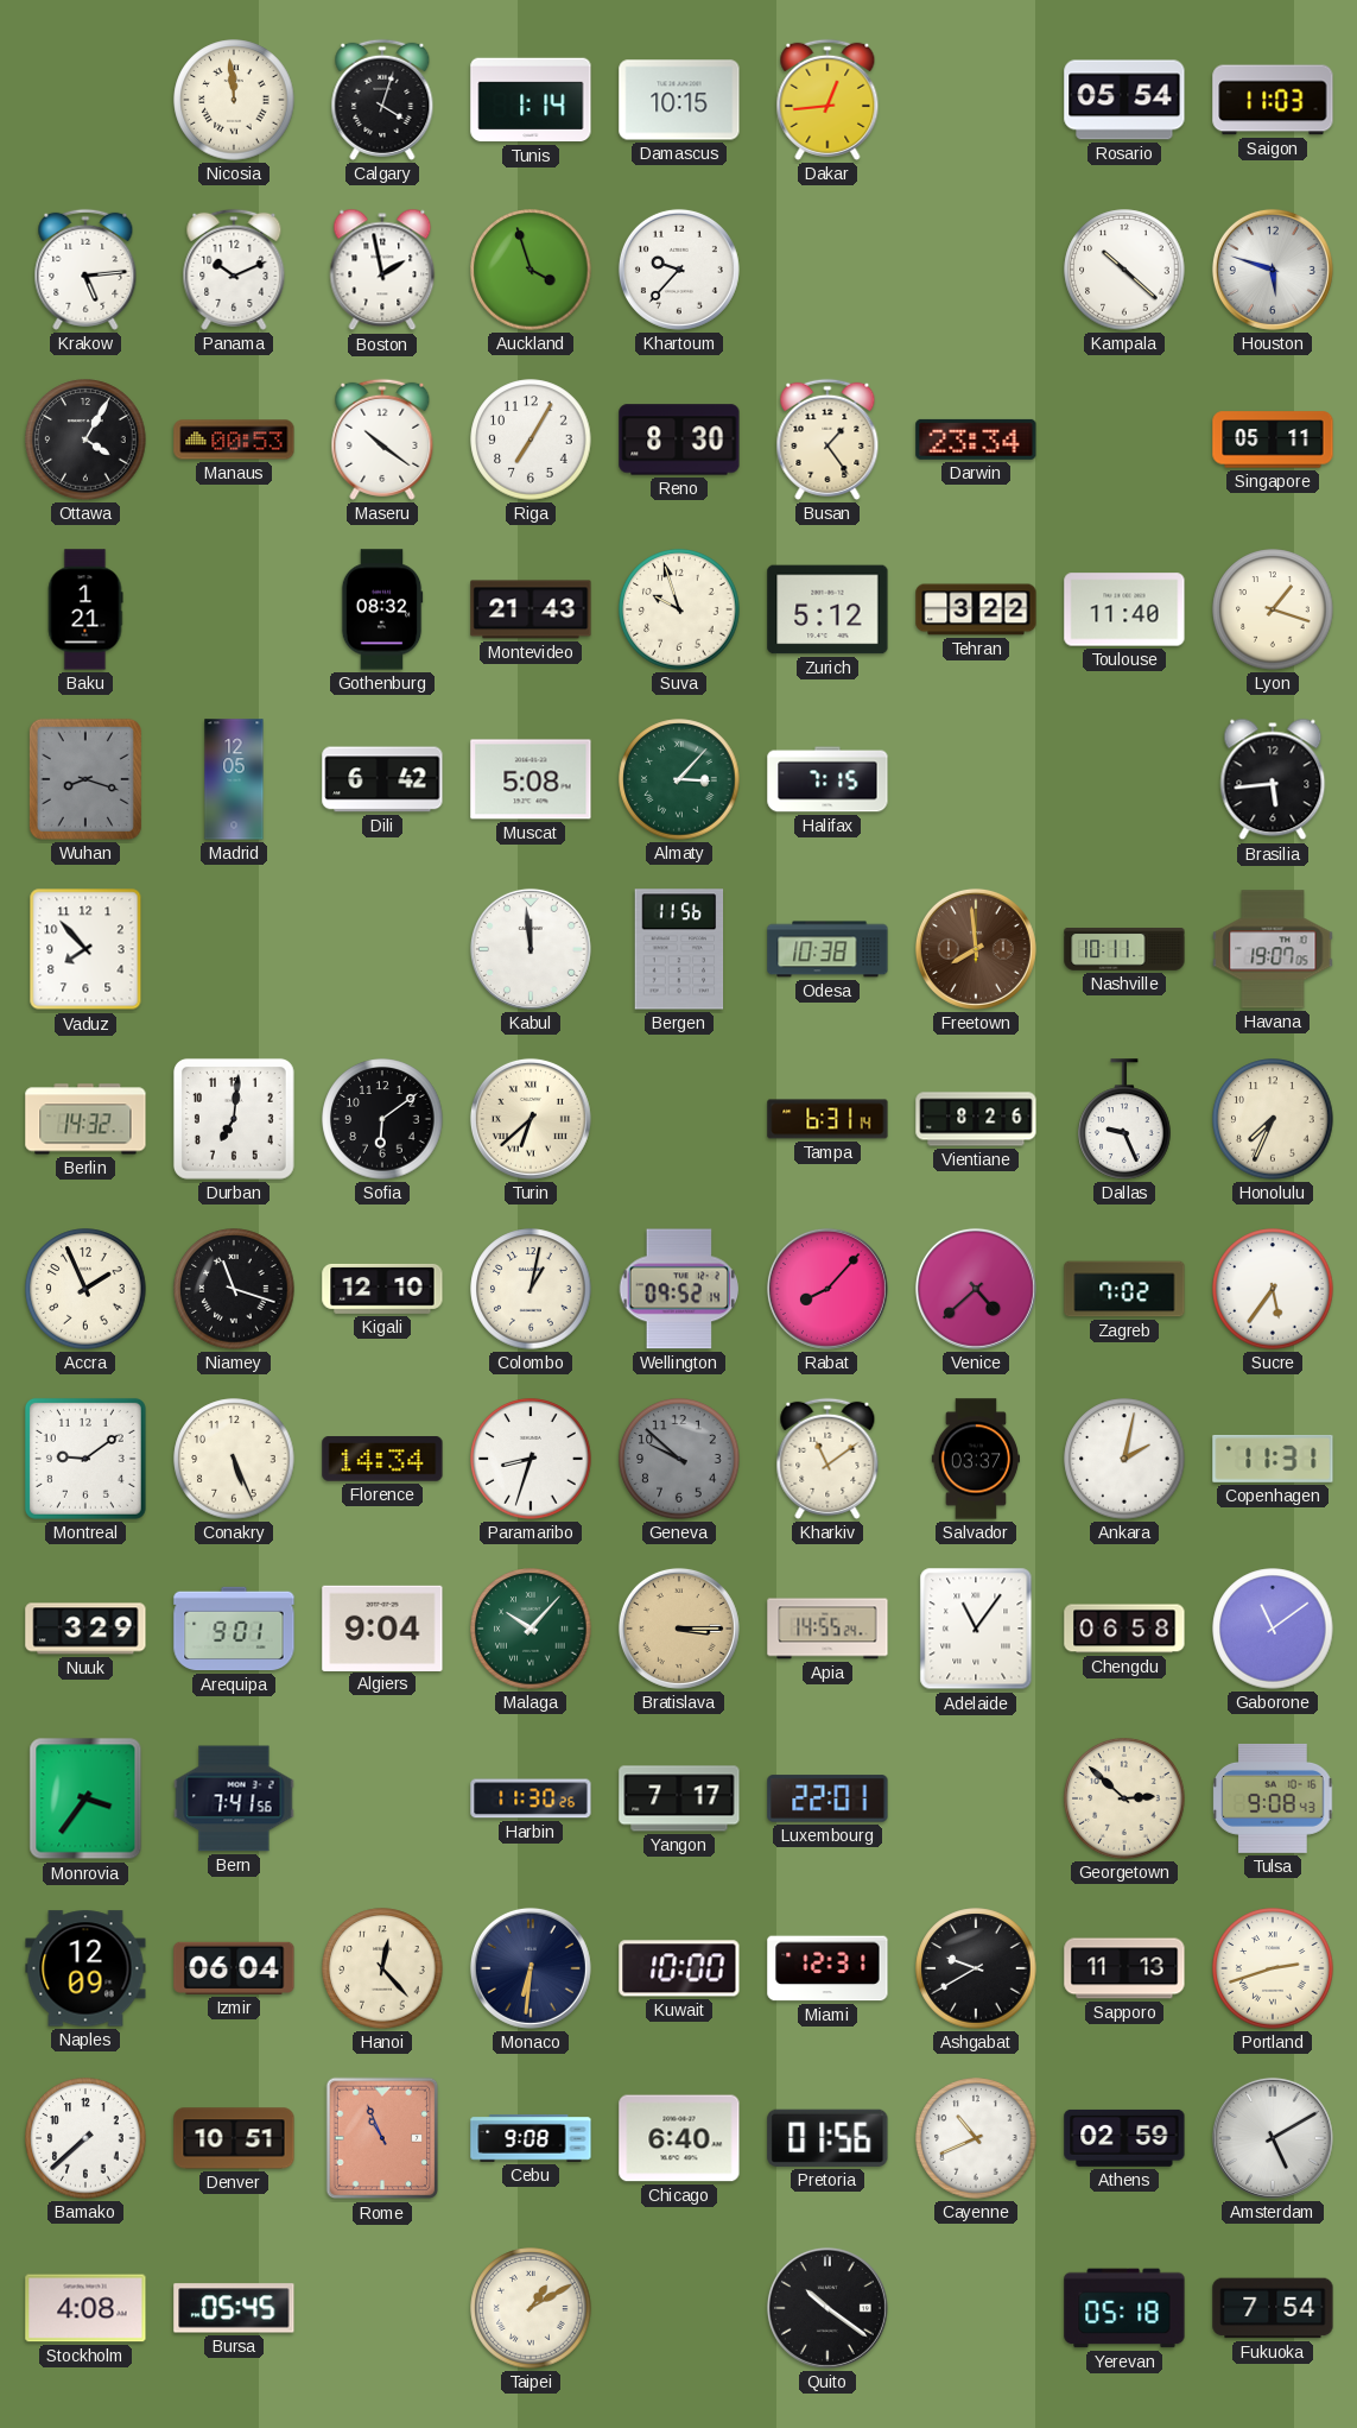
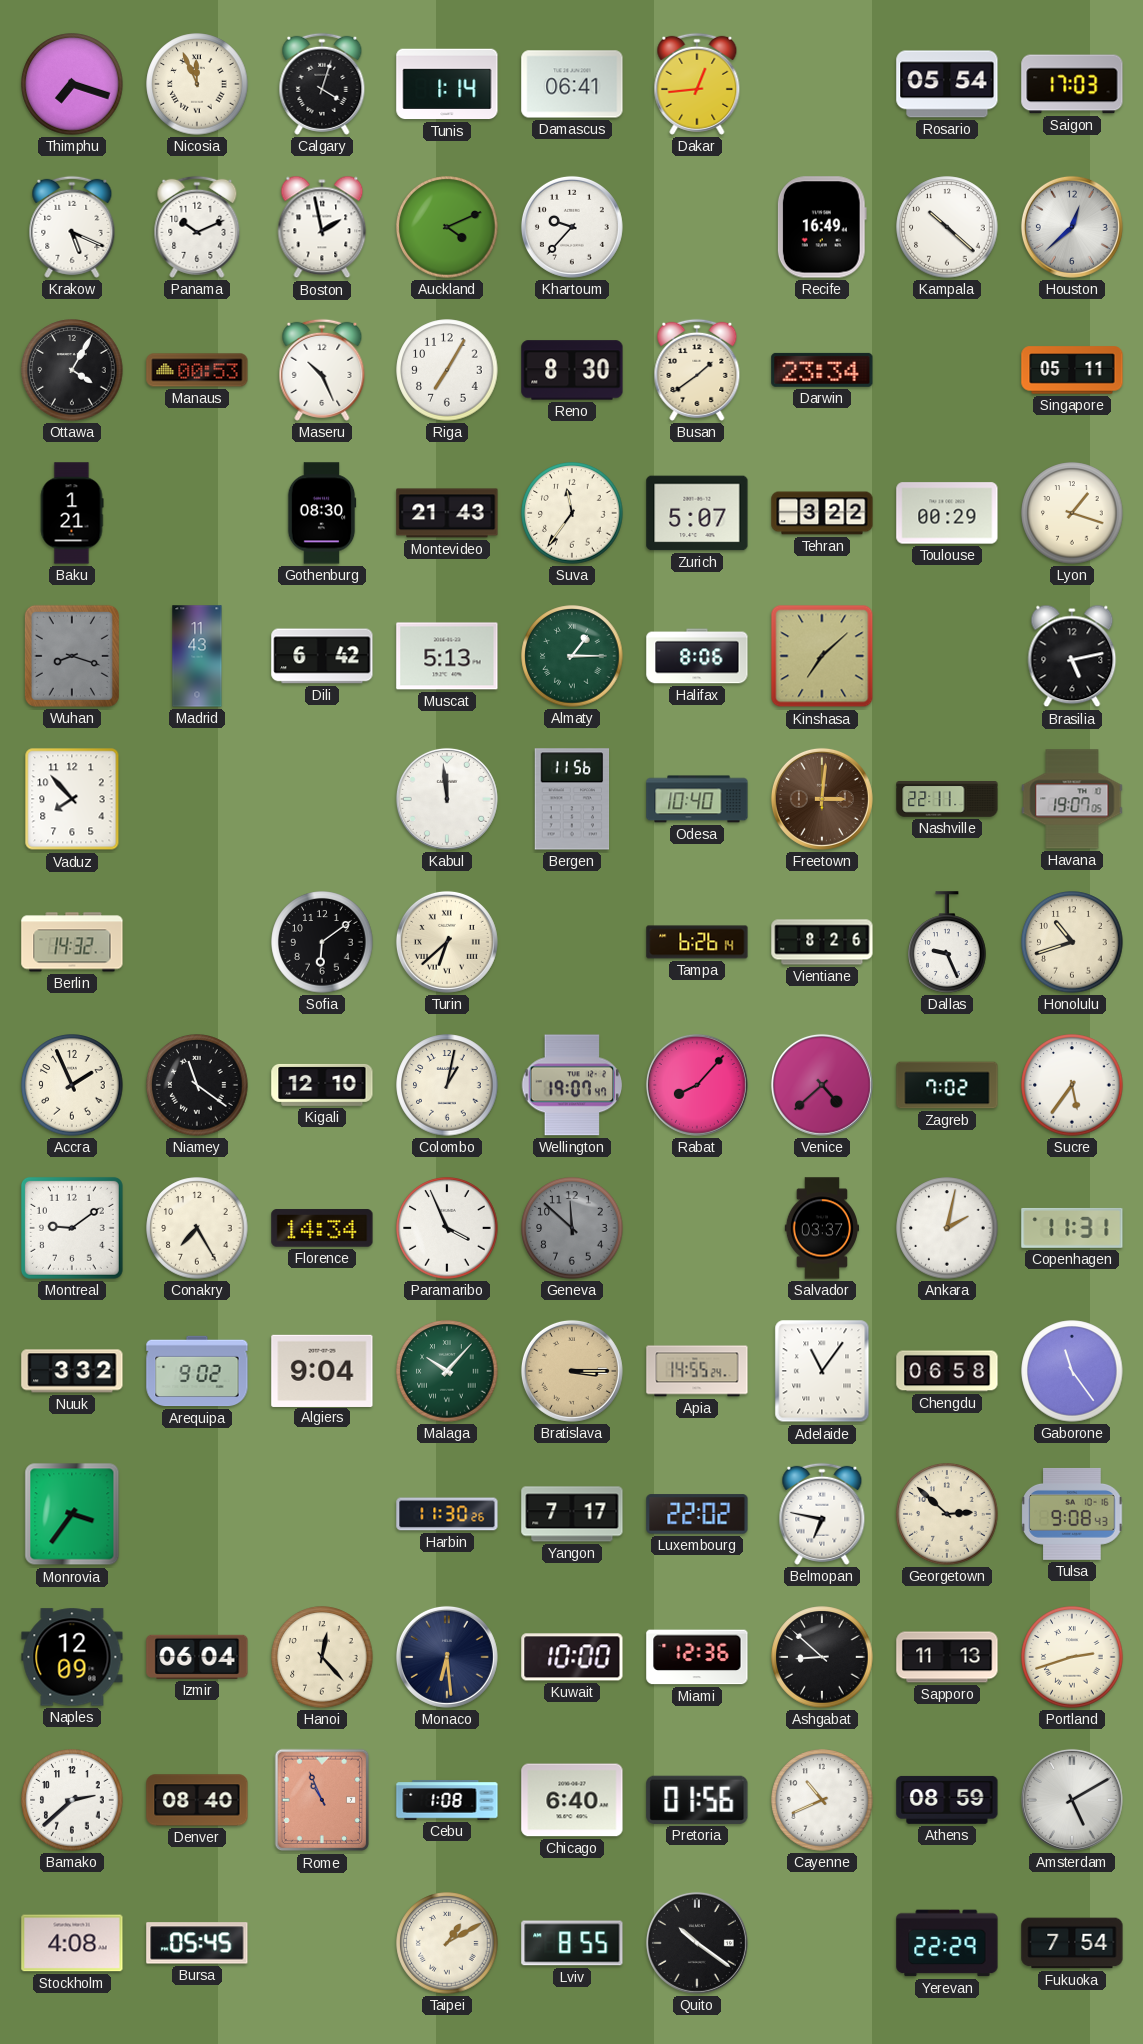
Thimphu: none -> 7:18 (72, 84)
Nicosia: 11:59 -> 11:56 (197, 84)
Damascus: 10:15 -> 06:41 (572, 84)
Saigon: 11:03 -> 17:03 (1072, 84)
Krakow: 5:14 -> 5:19 (72, 227)
Auckland: 3:57 -> 4:11 (447, 227)
Recife: none -> 16:49 (822, 227)
Houston: 5:48 -> 12:38 (1072, 227)
Maseru: 10:21 -> 10:26 (322, 370)
Busan: 1:24 -> 1:39 (697, 370)
Gothenburg: 08:32 -> 08:30 (322, 513)
Suva: 9:57 -> 11:36 (572, 513)
Zurich: 5:12 -> 5:07 (697, 513)
Toulouse: 11:40 -> 00:29 (947, 513)
Madrid: 12:05 -> 11:43 (197, 656)
Muscat: 5:08 -> 5:13 (447, 656)
Almaty: 3:07 -> 1:15 (572, 656)
Halifax: 7:15 -> 8:06 (697, 656)
Kinshasa: none -> 7:08 (822, 656)
Brasilia: 5:44 -> 5:13 (1072, 656)
Odesa: 10:38 -> 10:40 (697, 799)
Freetown: 7:59 -> 3:01 (822, 799)
Nashville: 10:11 -> 22:11 (947, 799)
Durban: 7:01 -> none (234, 1119)
Tampa: 6:31 -> 6:26 (697, 942)
Honolulu: 7:34 -> 10:42 (1072, 942)
Niamey: 11:18 -> 11:21 (197, 1085)
Wellington: 09:52 -> 19:07 (571, 1085)
Conakry: 5:26 -> 7:25 (197, 1228)
Paramaribo: 8:33 -> 3:56 (447, 1228)
Geneva: 9:52 -> 11:52 (572, 1228)
Kharkiv: 11:09 -> none (827, 1459)
Nuuk: 3:29 -> 3:32 (72, 1371)
Arequipa: 9:01 -> 9:02 (197, 1371)
Gaborone: 11:09 -> 11:24 (1072, 1371)
Bern: 7:41 -> none (234, 1798)
Luxembourg: 22:01 -> 22:02 (697, 1514)
Belmopan: none -> 6:47 (822, 1514)
Monaco: 6:31 -> 6:29 (447, 1657)
Miami: 12:31 -> 12:36 (697, 1657)
Ashgabat: 9:40 -> 8:52 (822, 1657)
Bamako: 7:38 -> 2:38 (72, 1800)
Denver: 10:51 -> 08:40 (197, 1800)
Cebu: 9:08 -> 1:08 (447, 1800)
Athens: 02:59 -> 08:59 (947, 1800)
Lviv: none -> 8:55 (572, 1943)
Yerevan: 05:18 -> 22:29 (947, 1943)
